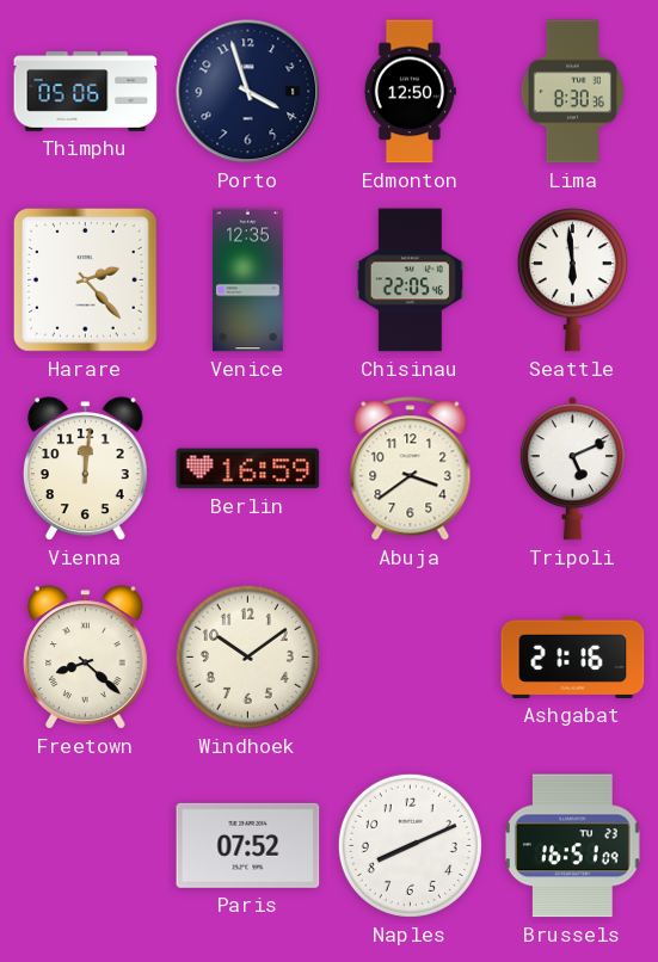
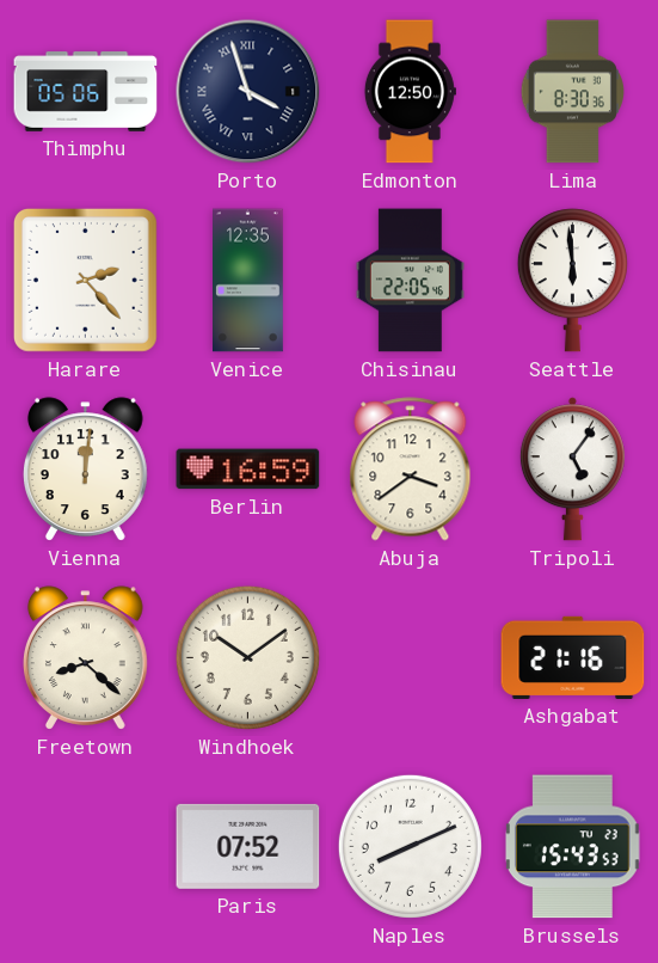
Porto numerals: Arabic -> Roman (248, 92)
Tripoli: 5:11 -> 5:06 (572, 470)
Brussels: 16:51 -> 15:43 (572, 847)
